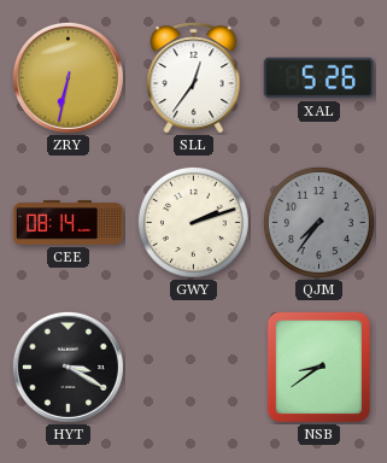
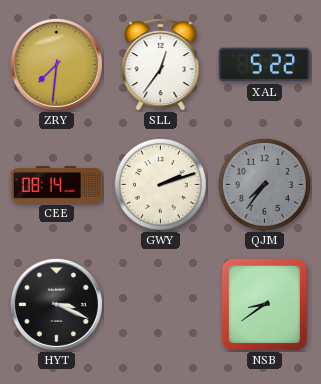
ZRY: 6:32 -> 7:31 (56, 64)
XAL: 5:26 -> 5:22 (265, 65)
HYT: 3:20 -> 3:19 (56, 304)
